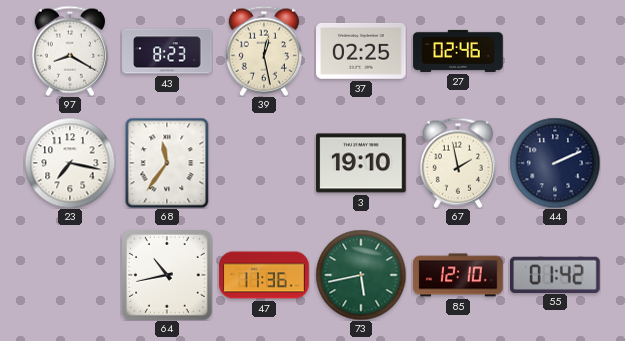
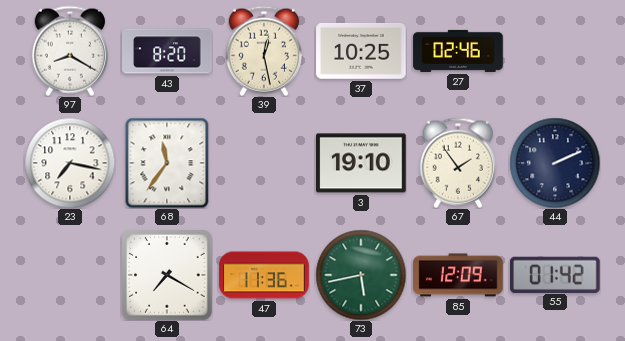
43: 8:23 -> 8:20 (167, 51)
37: 02:25 -> 10:25 (361, 51)
67: 1:58 -> 1:54 (458, 163)
64: 10:43 -> 7:20 (167, 275)
85: 12:10 -> 12:09 (458, 275)
